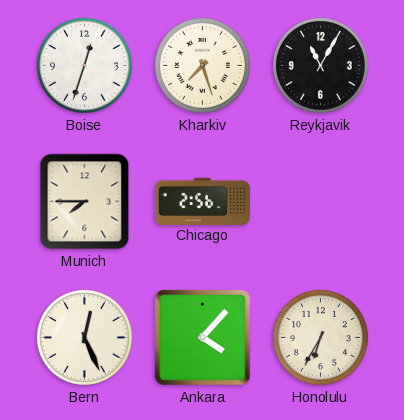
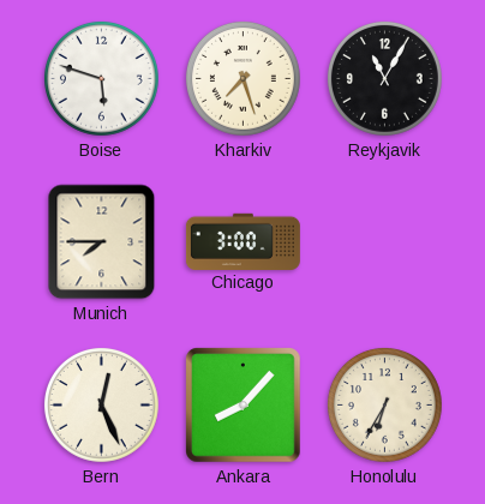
Boise: 12:33 -> 5:48 (101, 78)
Chicago: 2:56 -> 3:00 (242, 241)
Ankara: 4:07 -> 8:07 (244, 406)
